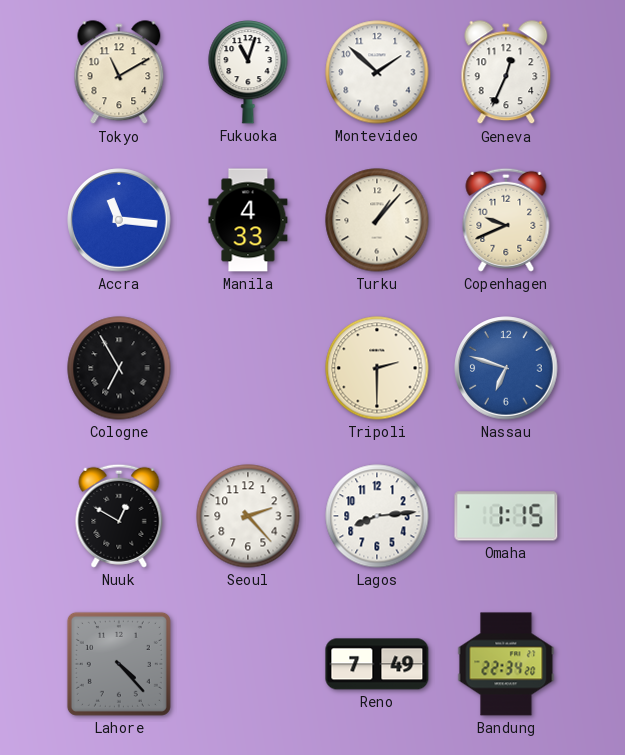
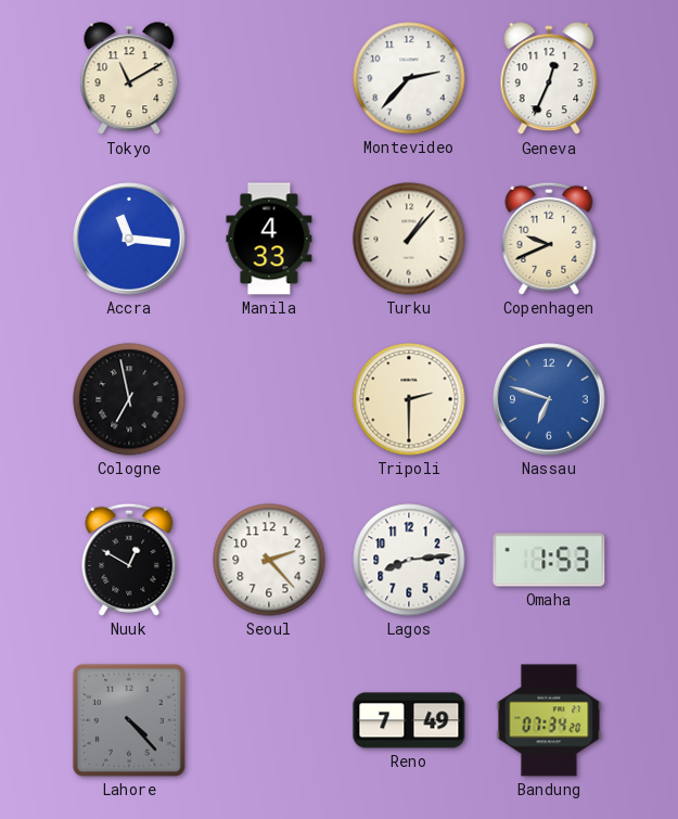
Fukuoka: 11:03 -> none (248, 72)
Montevideo: 1:52 -> 2:37 (409, 78)
Cologne: 6:55 -> 6:58 (129, 399)
Omaha: 1:15 -> 1:53 (549, 560)
Bandung: 22:34 -> 07:34 (549, 720)
